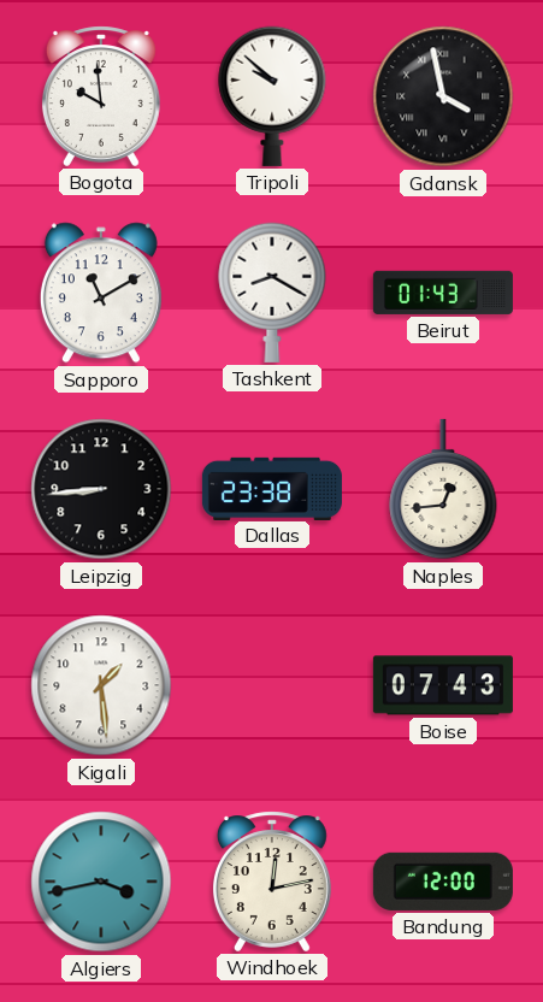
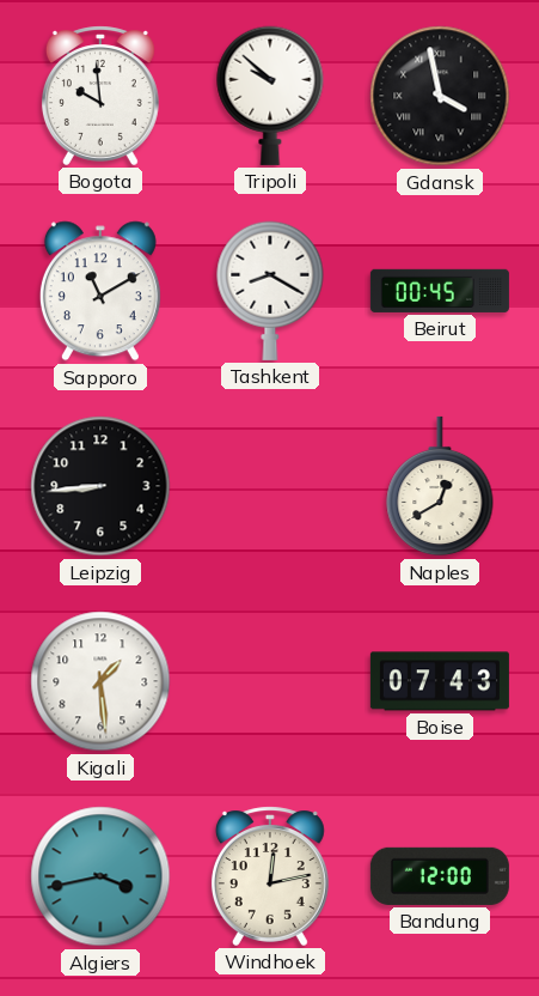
Beirut: 01:43 -> 00:45 (440, 291)
Dallas: 23:38 -> none (272, 488)
Naples: 12:44 -> 12:40 (440, 486)
